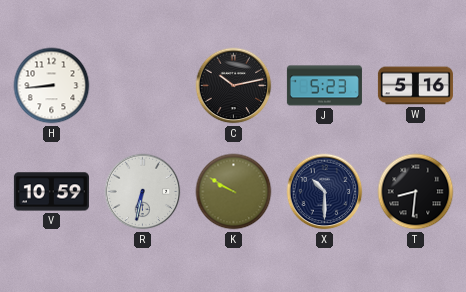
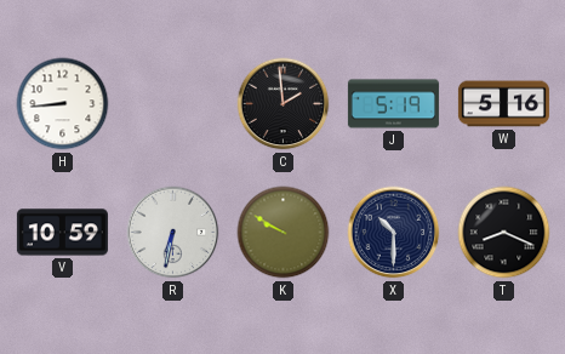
C: 10:13 -> 1:59 (284, 104)
J: 5:23 -> 5:19 (393, 104)
T: 8:31 -> 8:19 (504, 233)
